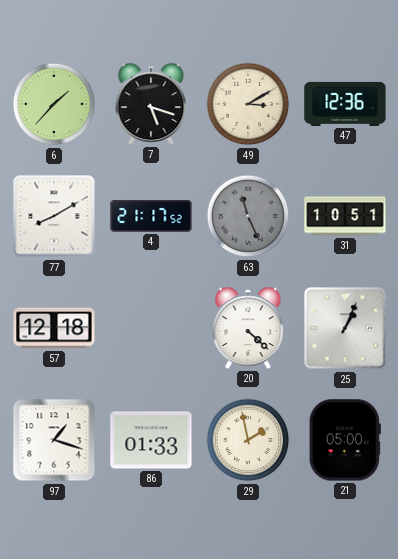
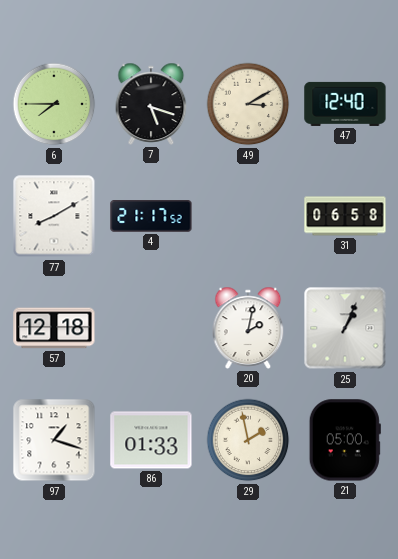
6: 1:37 -> 7:45 (54, 104)
47: 12:36 -> 12:40 (345, 104)
63: 11:26 -> none (248, 216)
31: 10:51 -> 06:58 (345, 216)
20: 4:22 -> 2:02 (248, 328)
